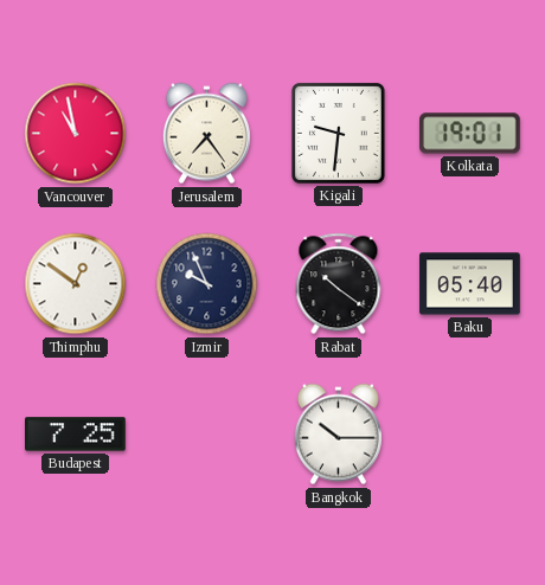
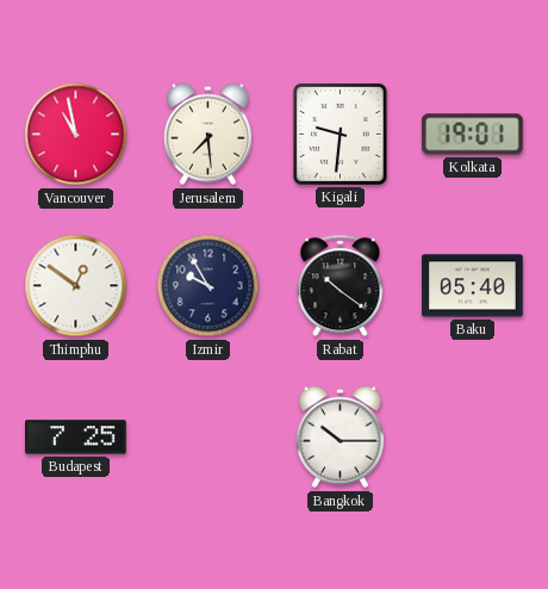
Jerusalem: 7:24 -> 7:29 (207, 135)
Izmir: 9:56 -> 9:55 (208, 286)
